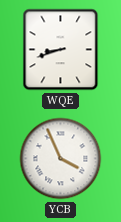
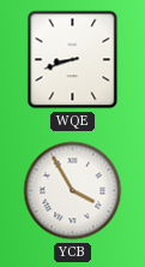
YCB: 3:56 -> 3:55 (73, 191)
